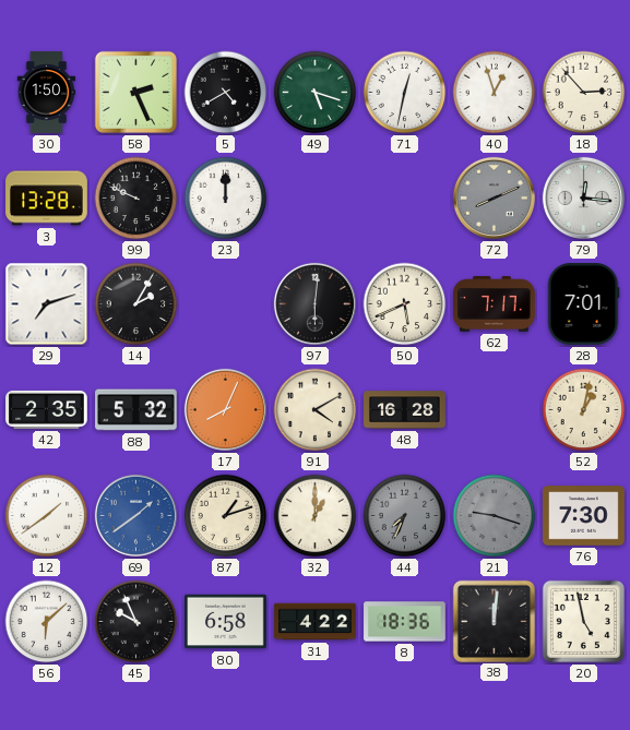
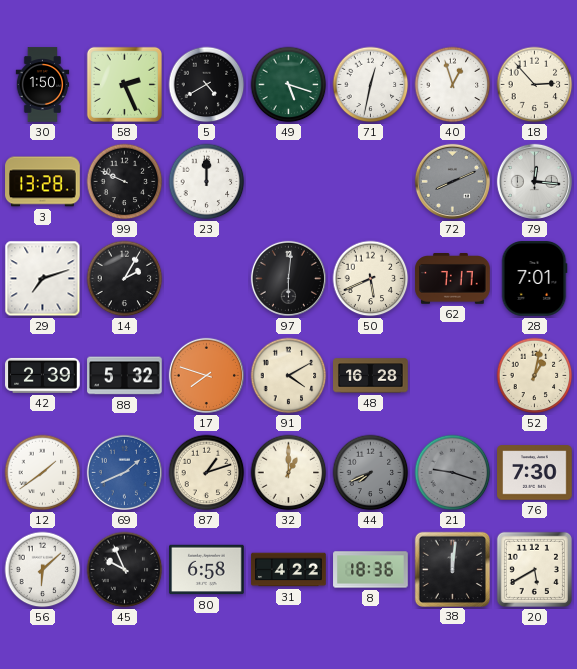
42: 2:35 -> 2:39 (43, 375)
17: 8:04 -> 7:48 (206, 375)
69: 1:39 -> 1:41 (124, 472)
44: 7:34 -> 7:41 (371, 473)
20: 4:58 -> 5:40 (534, 569)
